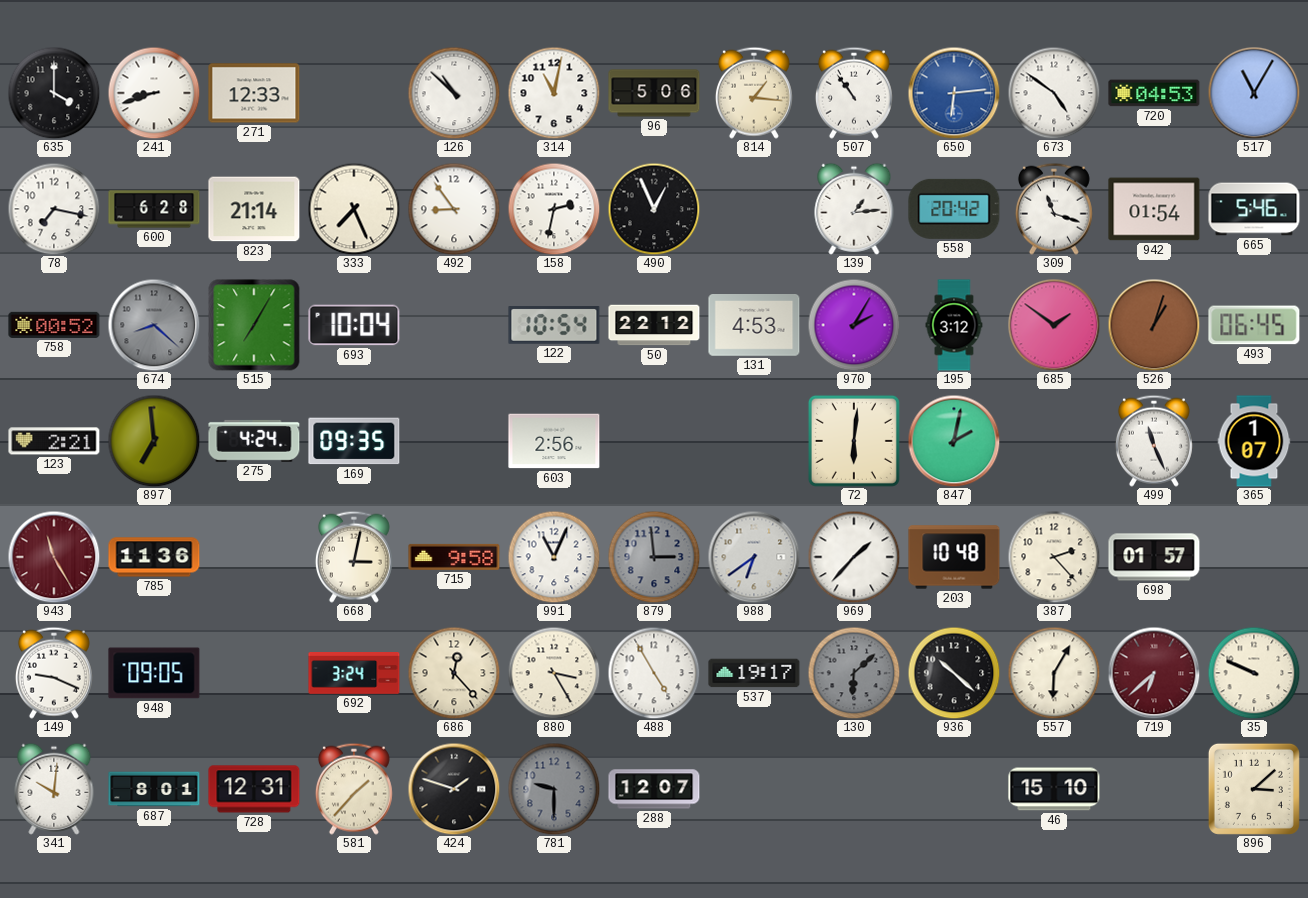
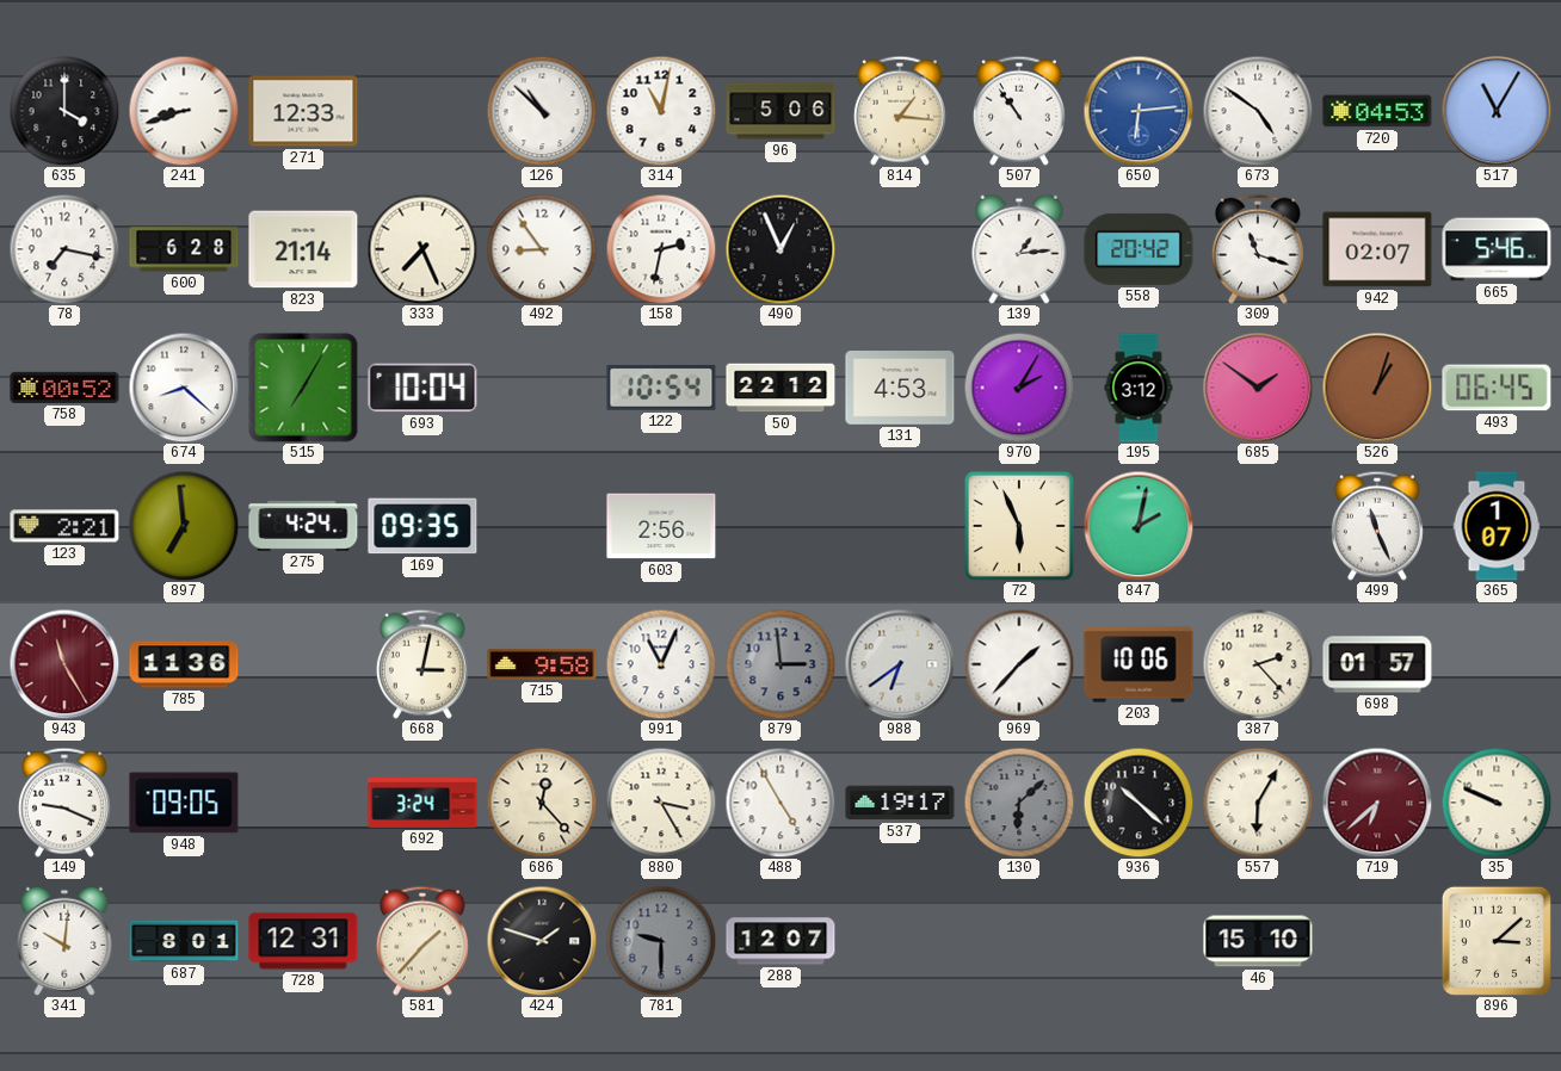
942: 01:54 -> 02:07 (1377, 249)
674 dial: grey -> white (184, 388)
72: 6:01 -> 5:56 (1019, 526)
203: 10:48 -> 10:06 (1139, 664)
